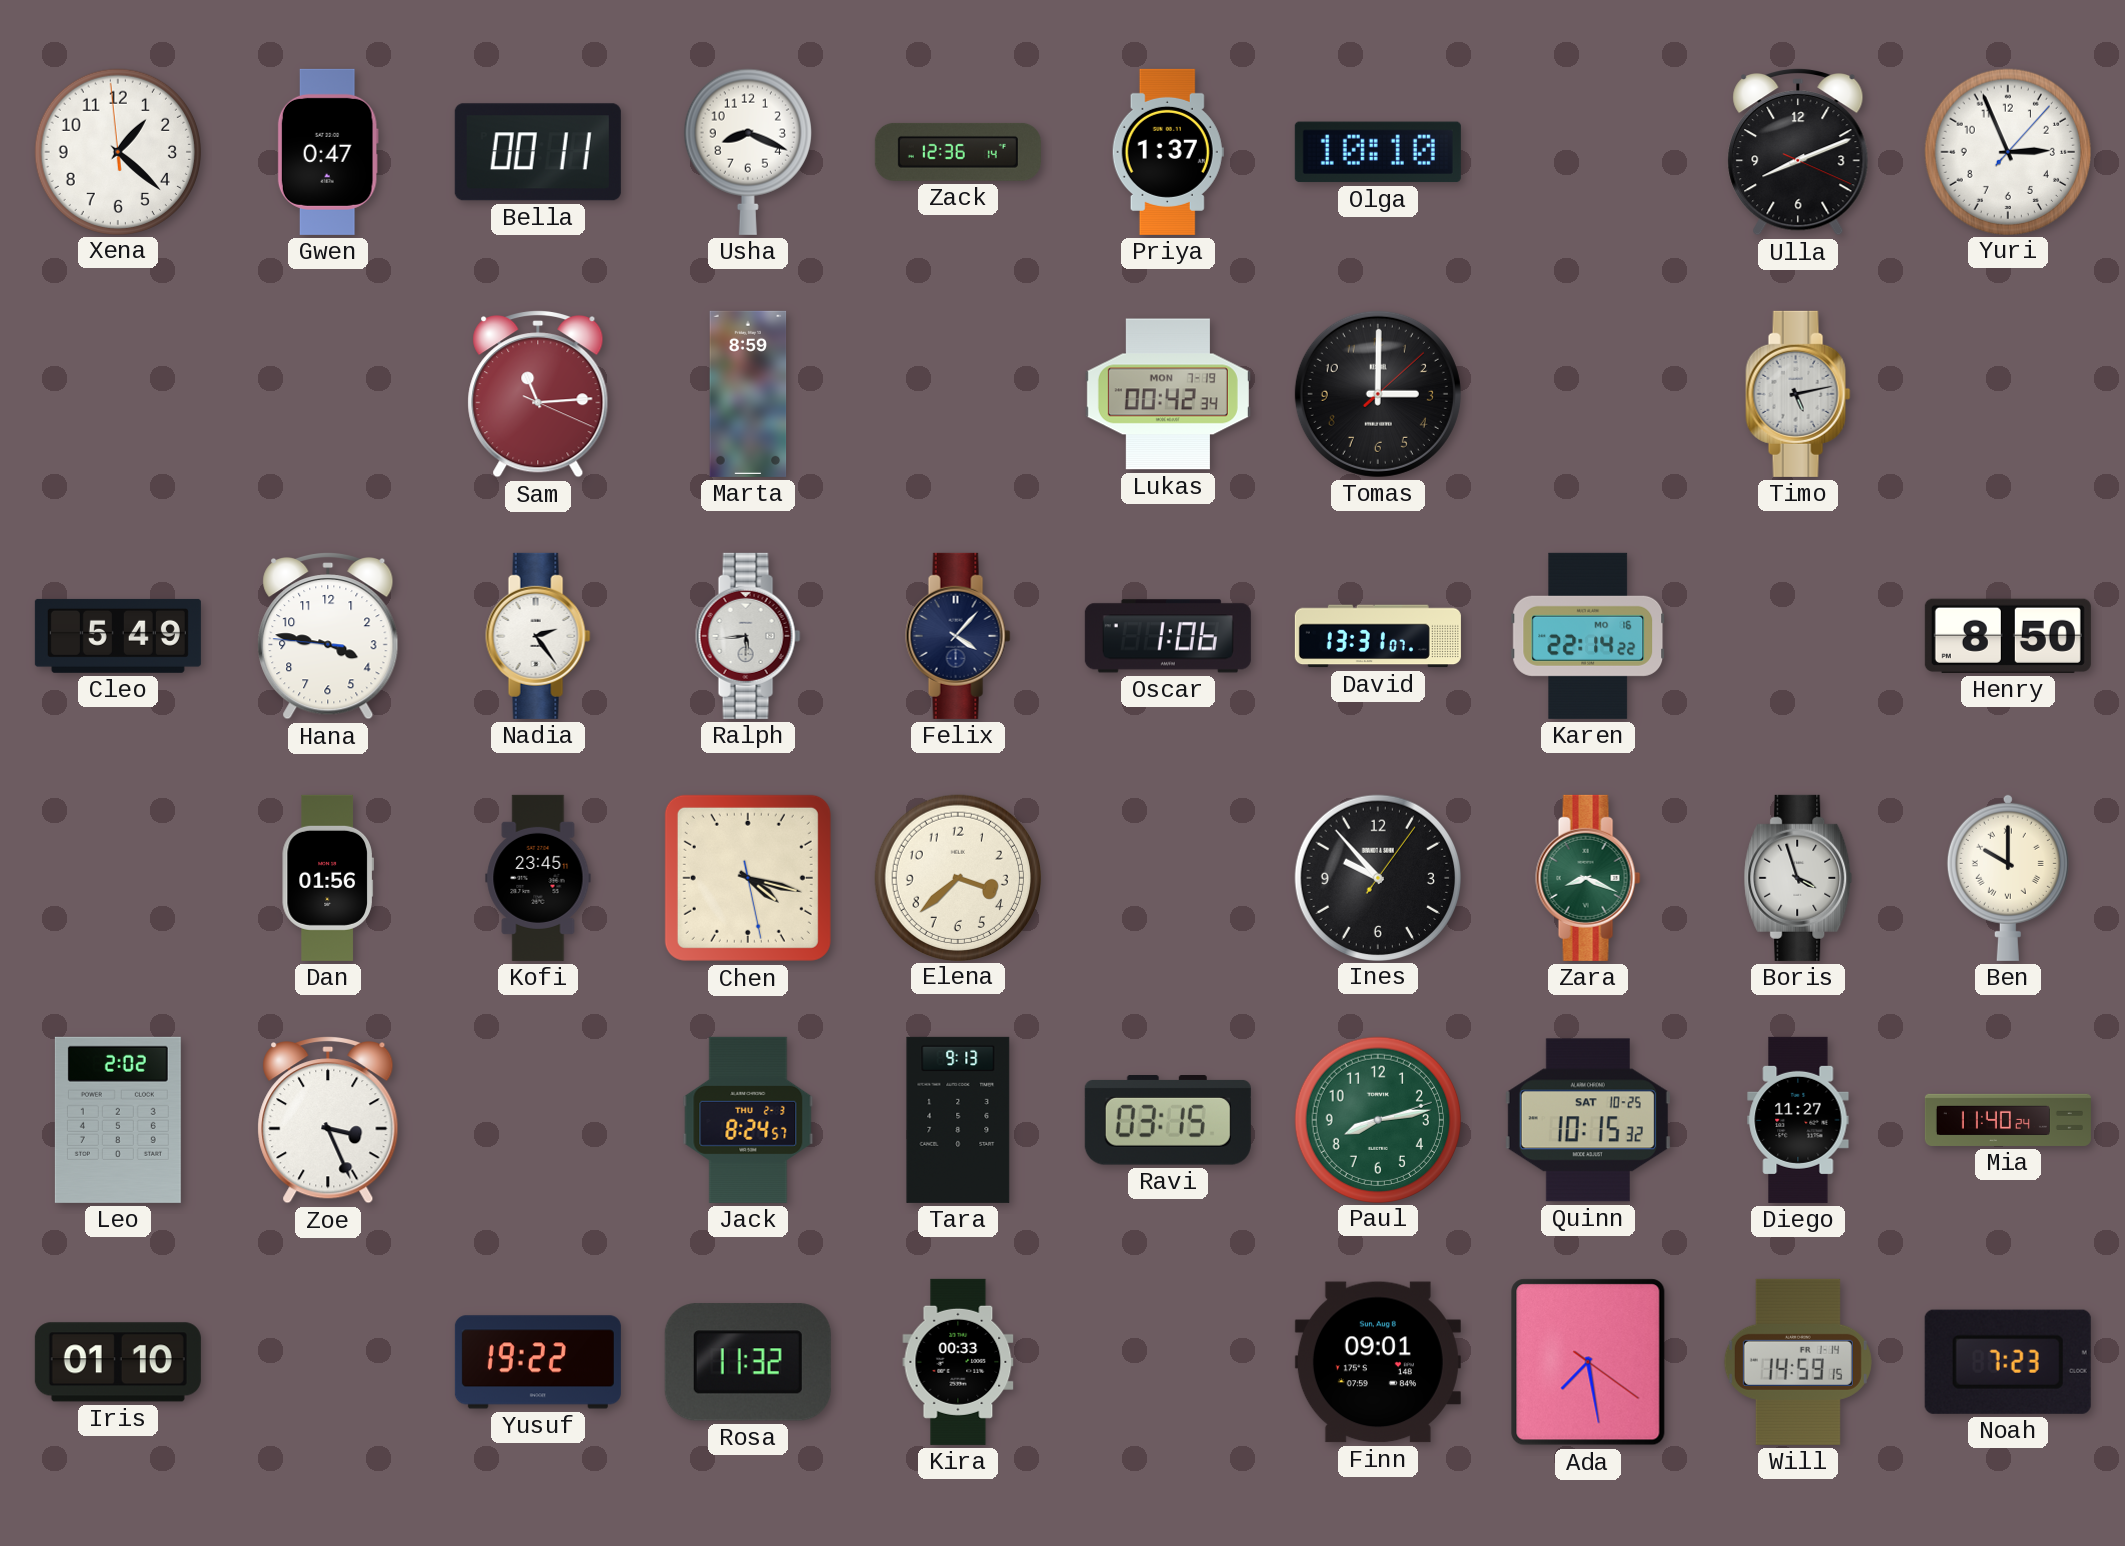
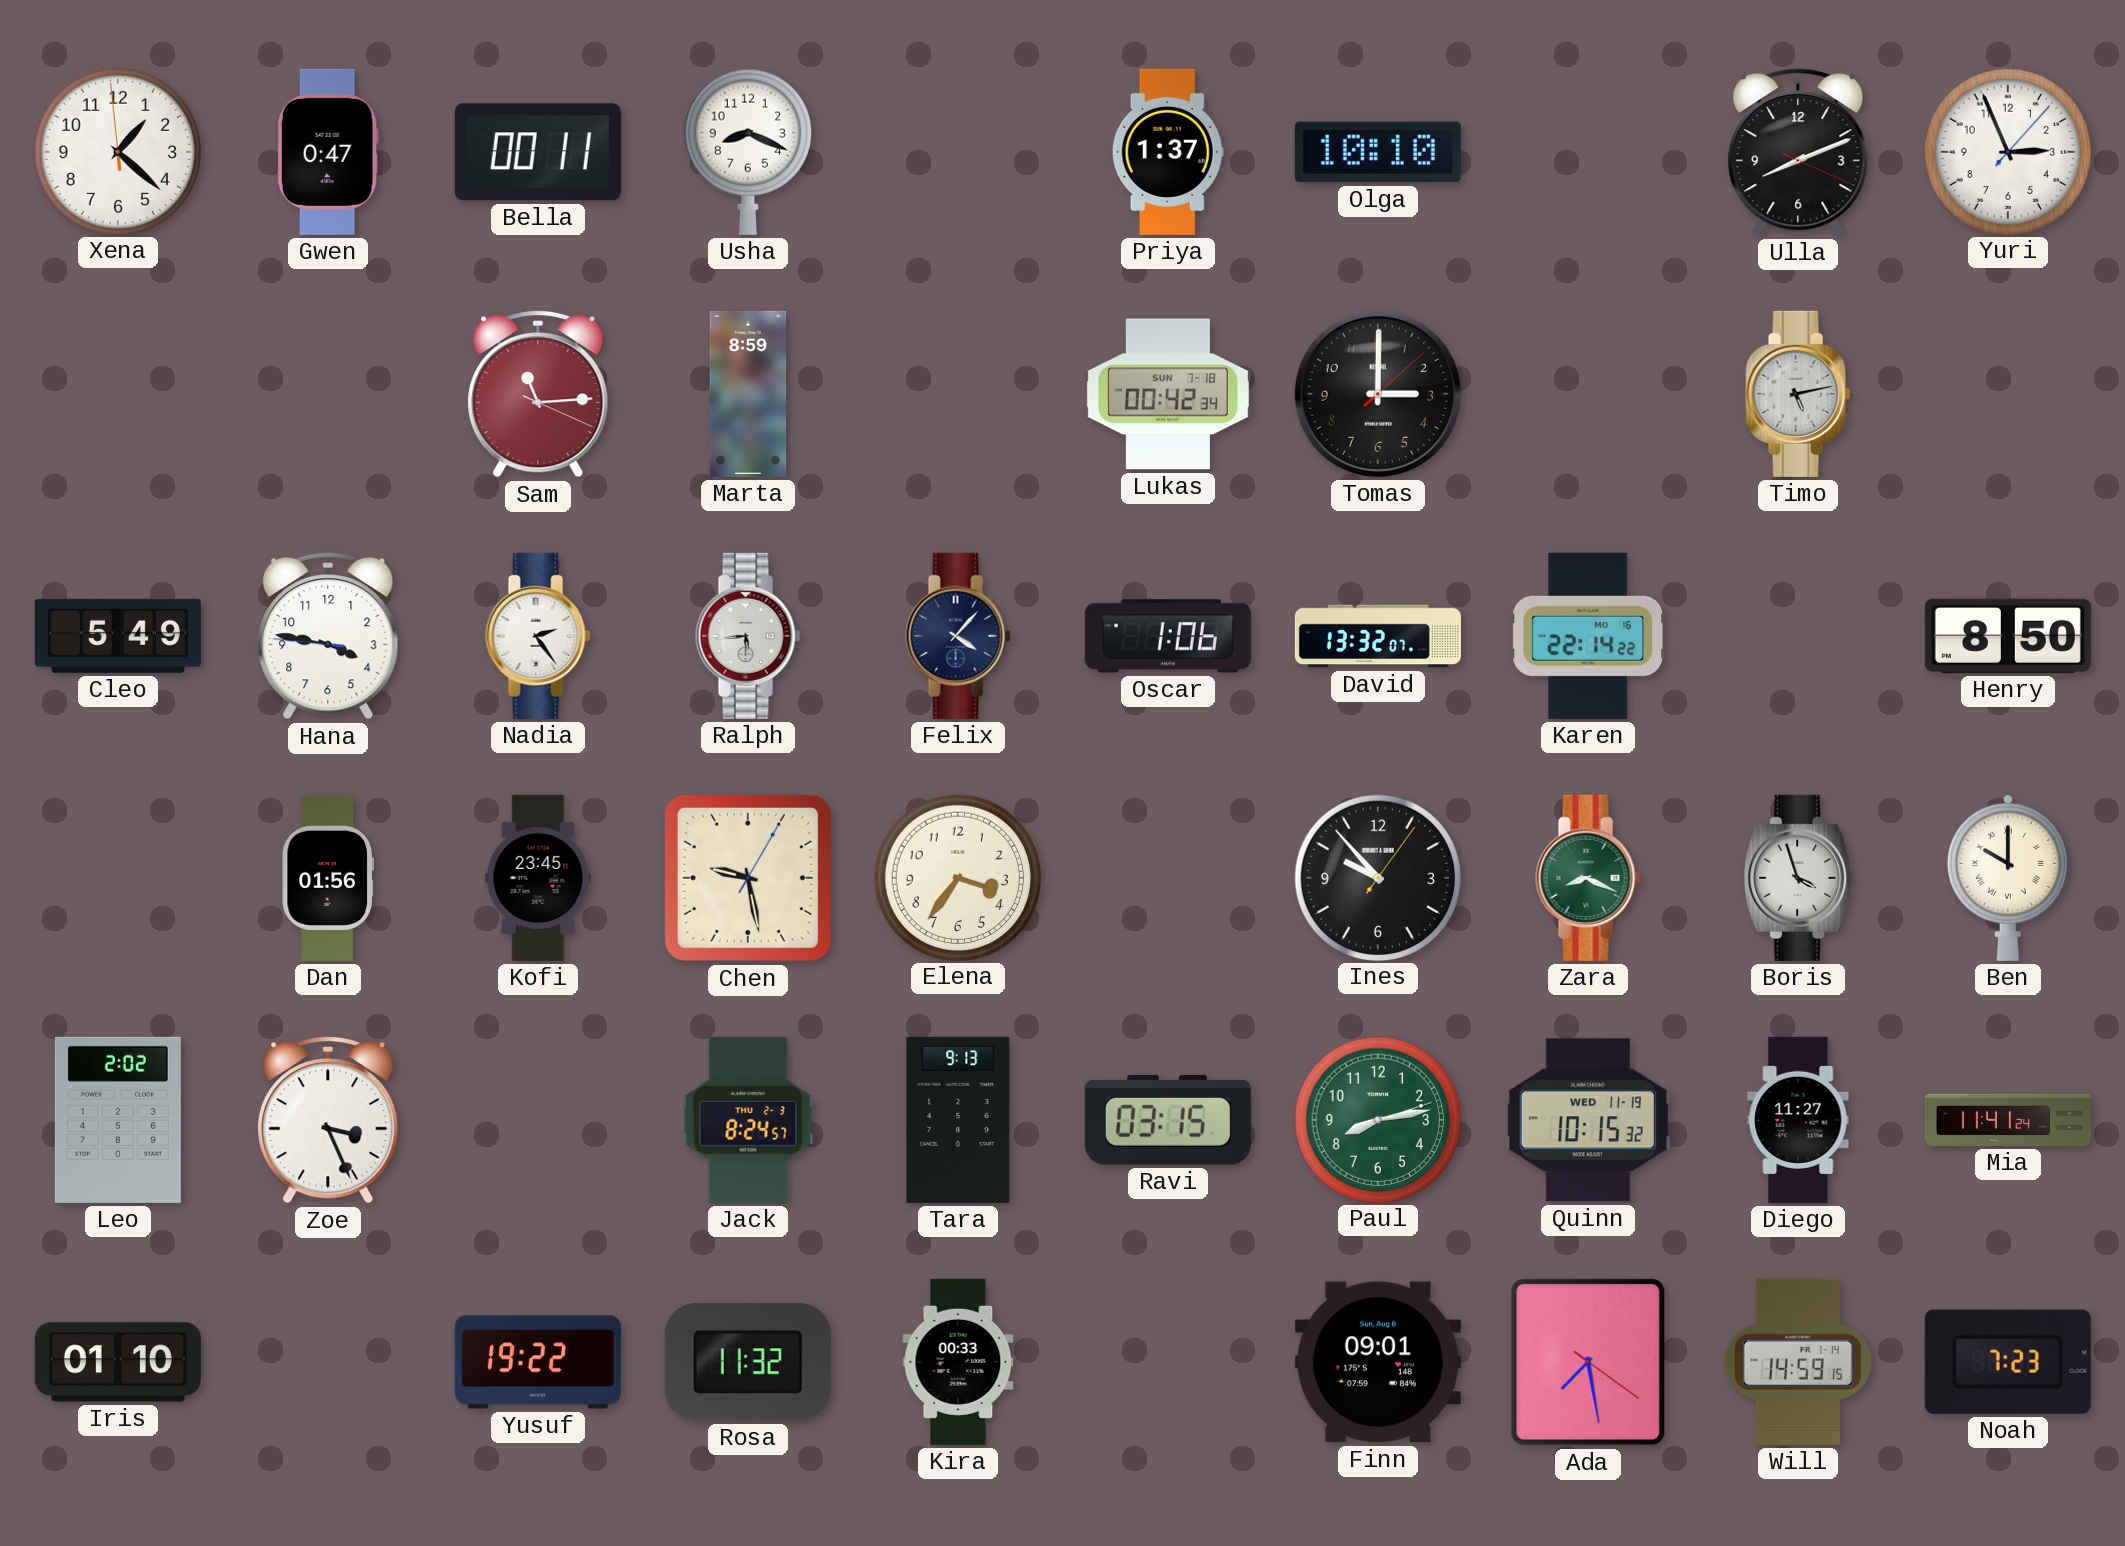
Zack: 12:36 -> none (958, 152)
Lukas date: MON 7-19 -> SUN 7-18 (1168, 394)
David: 13:31 -> 13:32 (1378, 636)
Chen: 4:17 -> 9:28 (748, 878)
Elena: 3:38 -> 3:36 (957, 877)
Quinn date: SAT 10-25 -> WED 11-19 (1588, 1120)
Mia: 11:40 -> 11:41 (2008, 1120)
